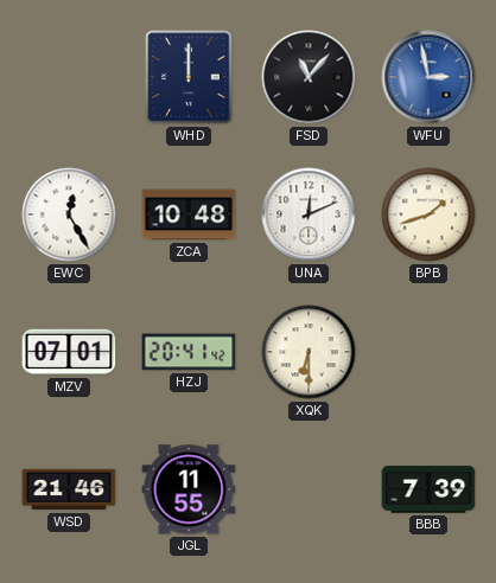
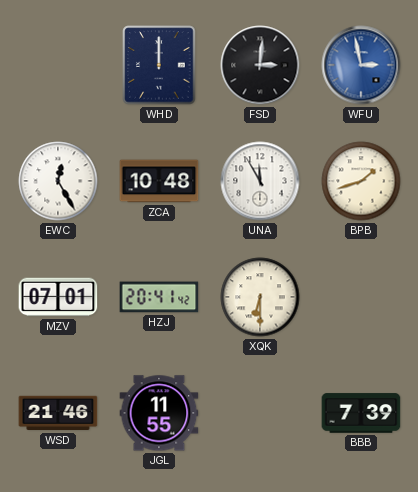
FSD: 11:07 -> 3:01 (260, 65)
UNA: 12:11 -> 11:55 (260, 181)
